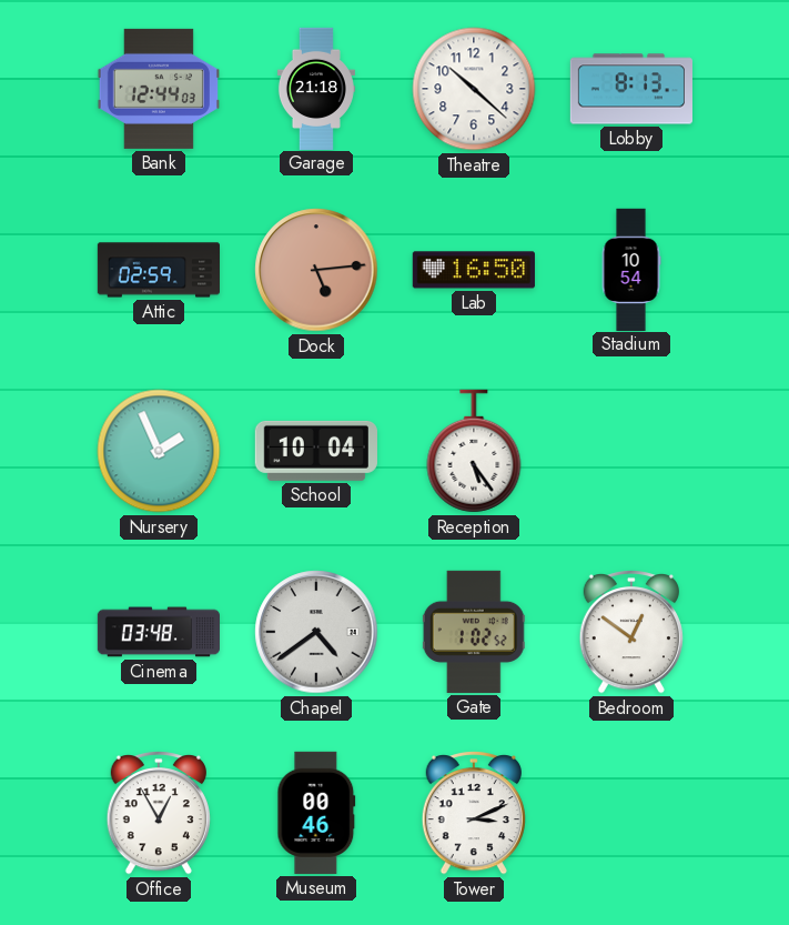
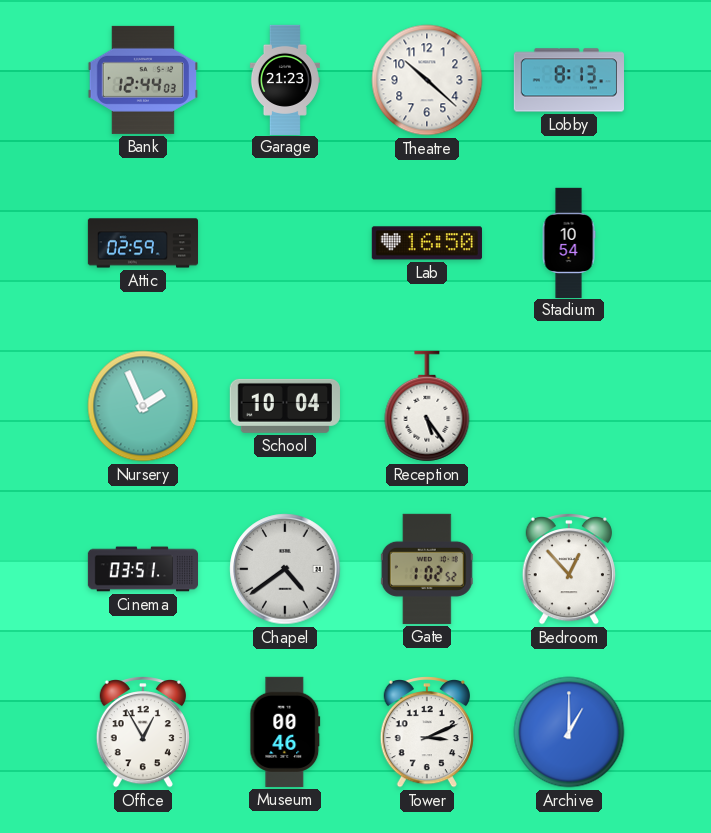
Garage: 21:18 -> 21:23 (285, 79)
Dock: 5:14 -> none (316, 270)
Cinema: 03:48 -> 03:51 (142, 569)
Bedroom: 12:51 -> 12:53 (569, 570)
Archive: none -> 1:00 (569, 732)
